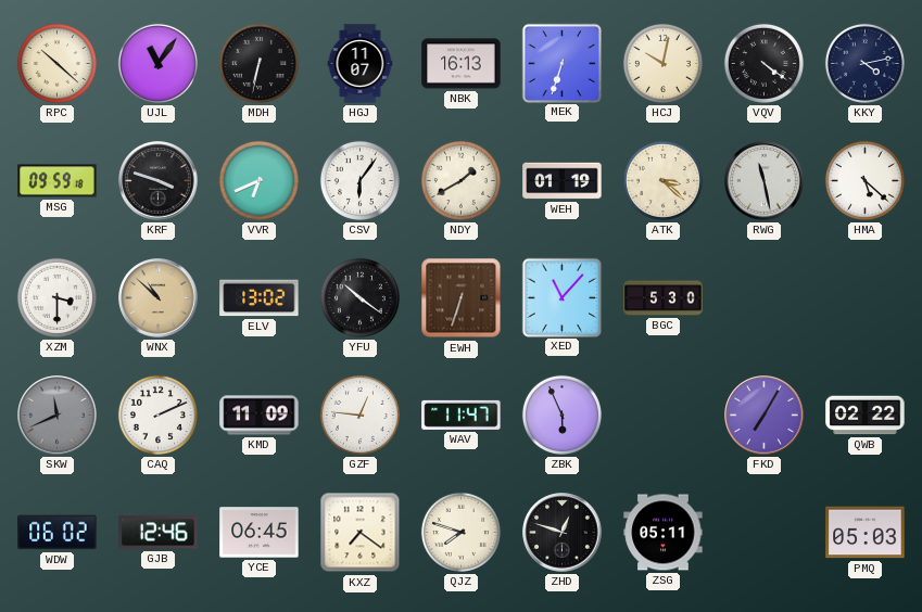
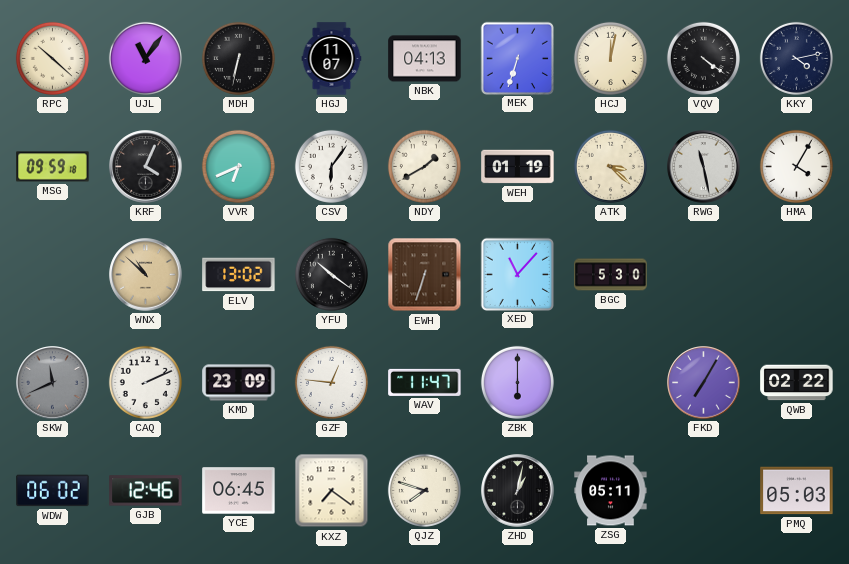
NBK: 16:13 -> 04:13 (425, 59)
HCJ: 10:02 -> 12:02 (610, 58)
KRF: 3:48 -> 4:04 (146, 167)
HMA: 5:22 -> 4:05 (796, 166)
XZM: 3:30 -> none (56, 297)
KMD: 11:09 -> 23:09 (239, 383)
ZBK: 5:56 -> 6:00 (517, 382)
ZHD: 12:48 -> 1:02 (518, 491)
